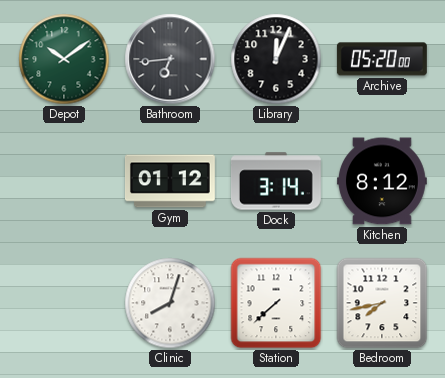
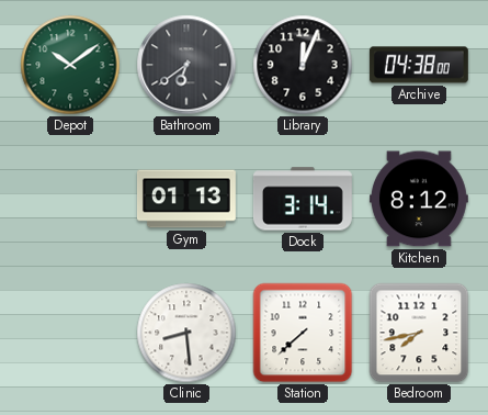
Bathroom: 6:44 -> 6:39 (186, 65)
Archive: 05:20 -> 04:38 (419, 65)
Gym: 01:12 -> 01:13 (186, 199)
Clinic: 8:03 -> 8:29 (186, 333)
